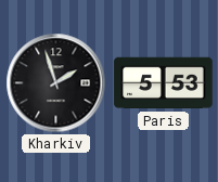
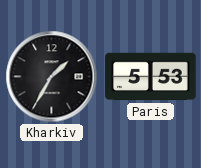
Kharkiv: 1:57 -> 1:35 (52, 77)
